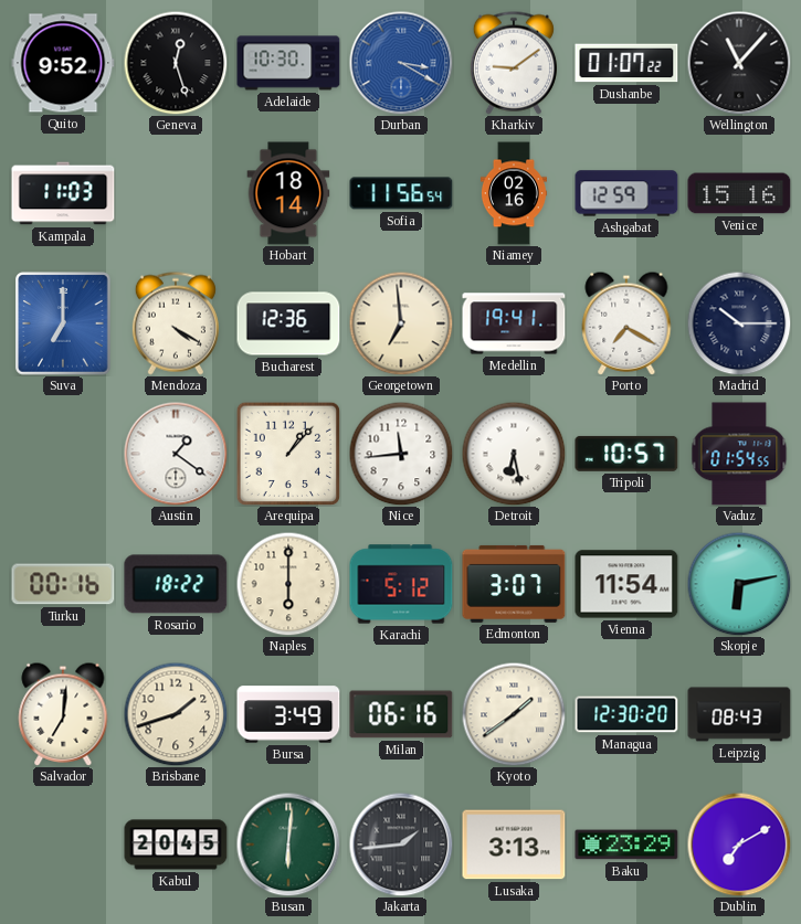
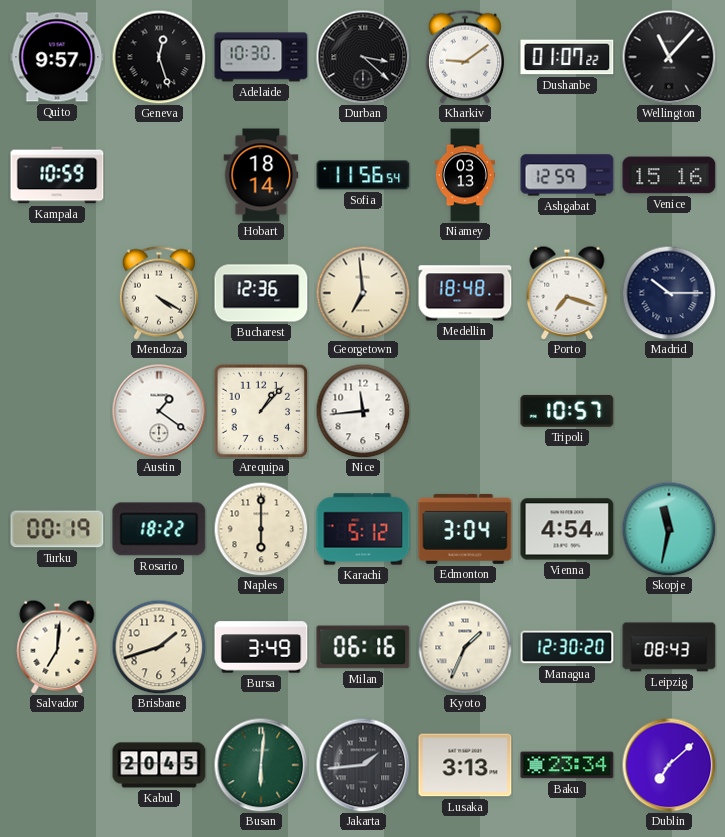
Quito: 9:52 -> 9:57 (57, 57)
Durban: 3:20 -> 3:22 (363, 57)
Durban dial: blue -> black (363, 57)
Kampala: 11:03 -> 10:59 (57, 175)
Niamey: 02:16 -> 03:13 (465, 175)
Suva: 7:00 -> none (63, 323)
Medellin: 19:41 -> 18:48 (465, 293)
Porto: 7:20 -> 7:18 (567, 293)
Detroit: 6:28 -> none (514, 454)
Vaduz: 01:54 -> none (739, 454)
Turku: 00:16 -> 00:19 (57, 529)
Edmonton: 3:07 -> 3:04 (465, 529)
Vienna: 11:54 -> 4:54 (567, 529)
Skopje: 6:13 -> 11:32 (669, 529)
Kyoto: 1:39 -> 1:34 (465, 647)
Baku: 23:29 -> 23:34 (567, 765)
Dublin: 7:10 -> 7:08 (669, 765)
